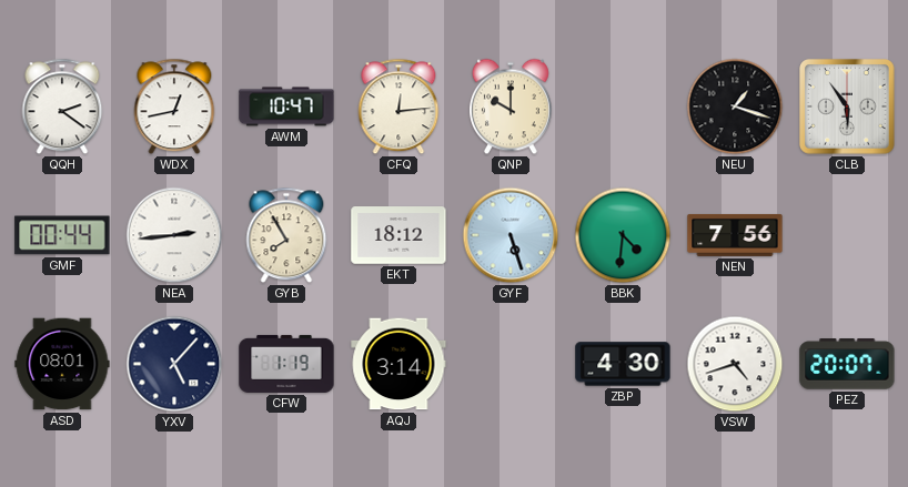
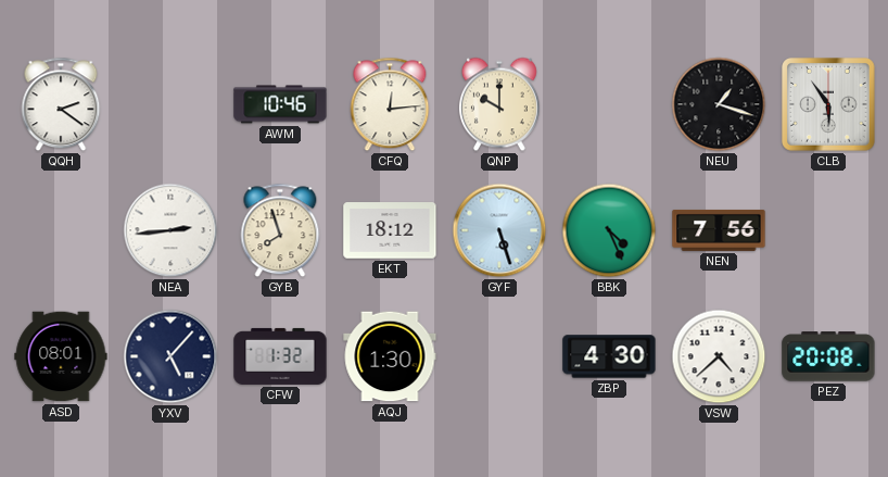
WDX: 12:43 -> none (174, 106)
AWM: 10:47 -> 10:46 (280, 104)
GMF: 00:44 -> none (62, 235)
GYB: 7:55 -> 7:57 (280, 230)
BBK: 4:31 -> 4:26 (609, 230)
CFW: 1:19 -> 1:32 (280, 356)
AQJ: 3:14 -> 1:30 (390, 356)
VSW: 4:42 -> 4:38 (719, 356)
PEZ: 20:07 -> 20:08 (828, 356)
